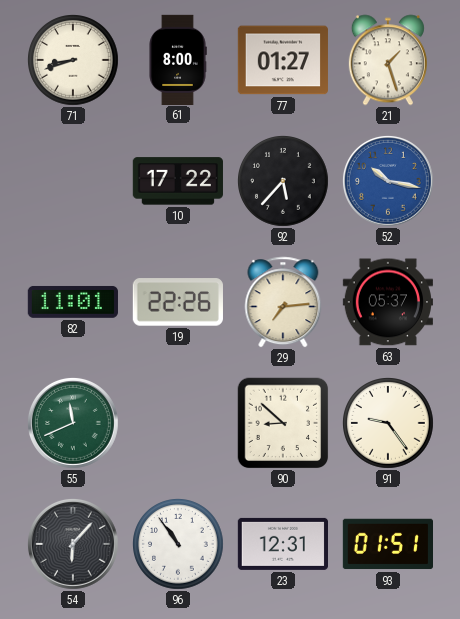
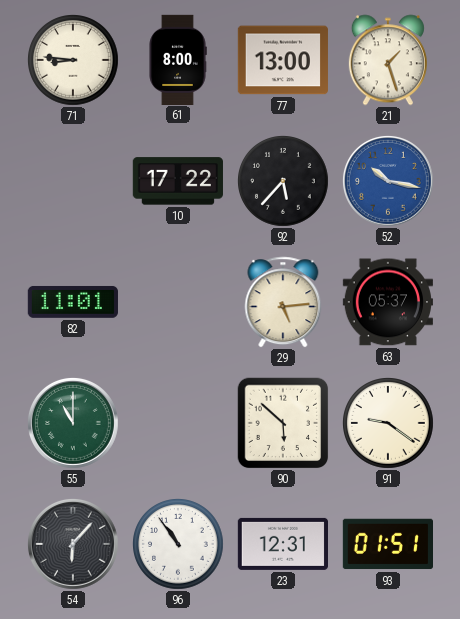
71: 8:42 -> 8:46 (74, 61)
77: 01:27 -> 13:00 (282, 60)
19: 22:26 -> none (178, 302)
29: 7:14 -> 5:14 (283, 302)
55: 11:41 -> 11:00 (74, 424)
90: 8:52 -> 5:52 (283, 423)
91: 9:24 -> 9:21 (389, 424)
